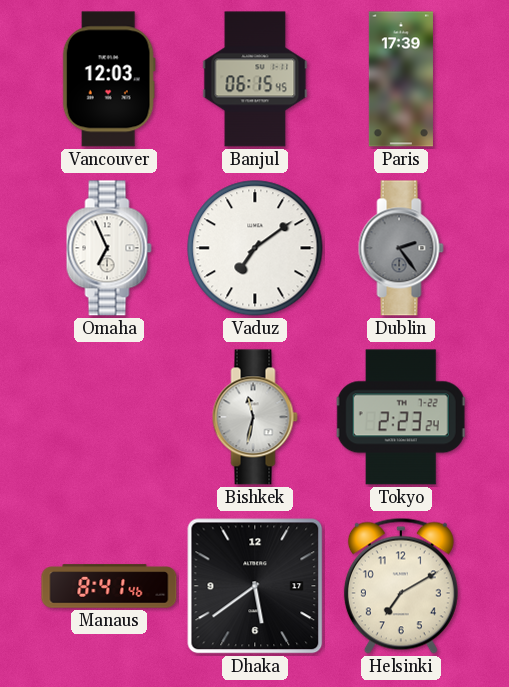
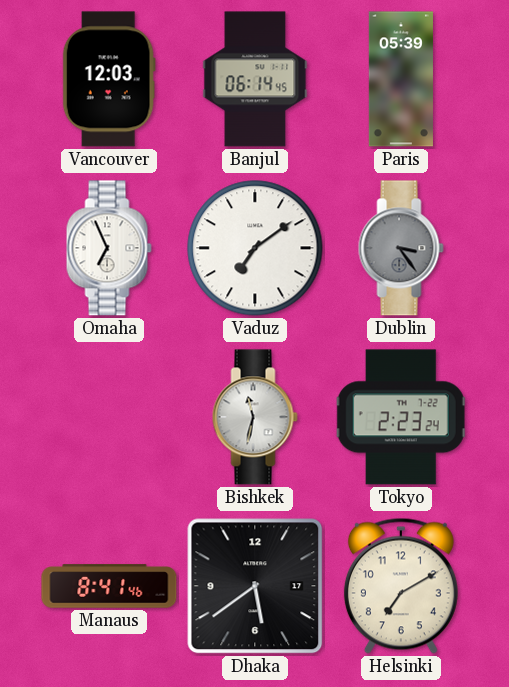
Banjul: 06:15 -> 06:14 (255, 79)
Paris: 17:39 -> 05:39 (401, 79)
Dublin: 2:24 -> 3:24 (401, 248)
